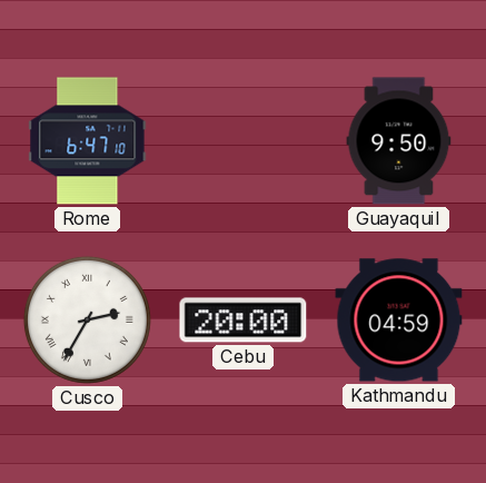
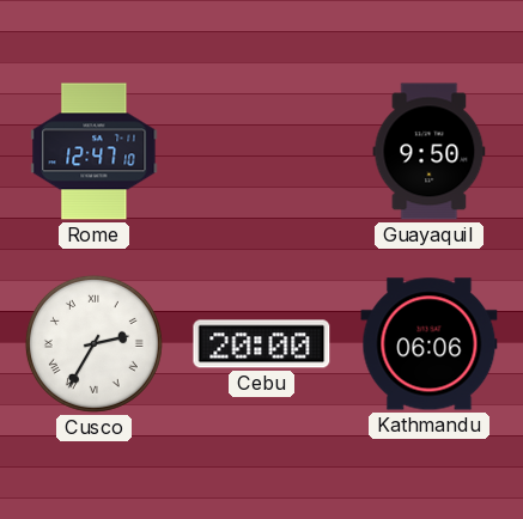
Rome: 6:47 -> 12:47 (95, 152)
Kathmandu: 04:59 -> 06:06 (430, 344)
